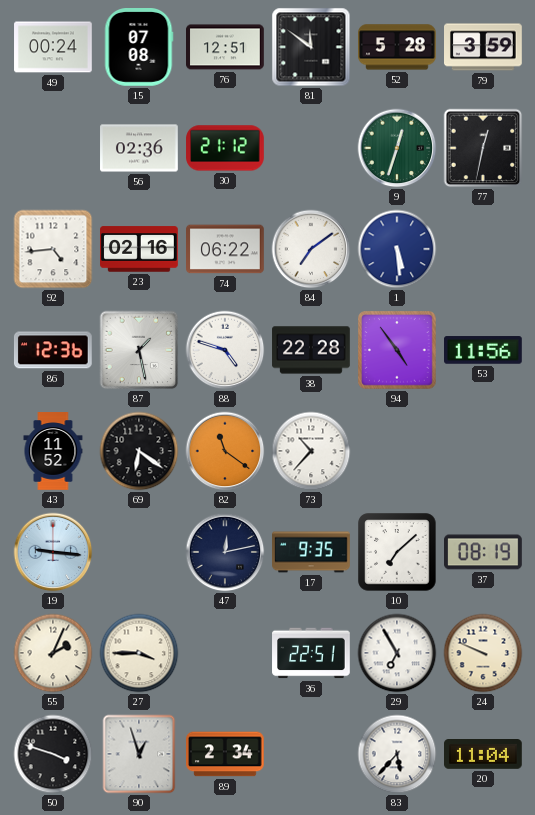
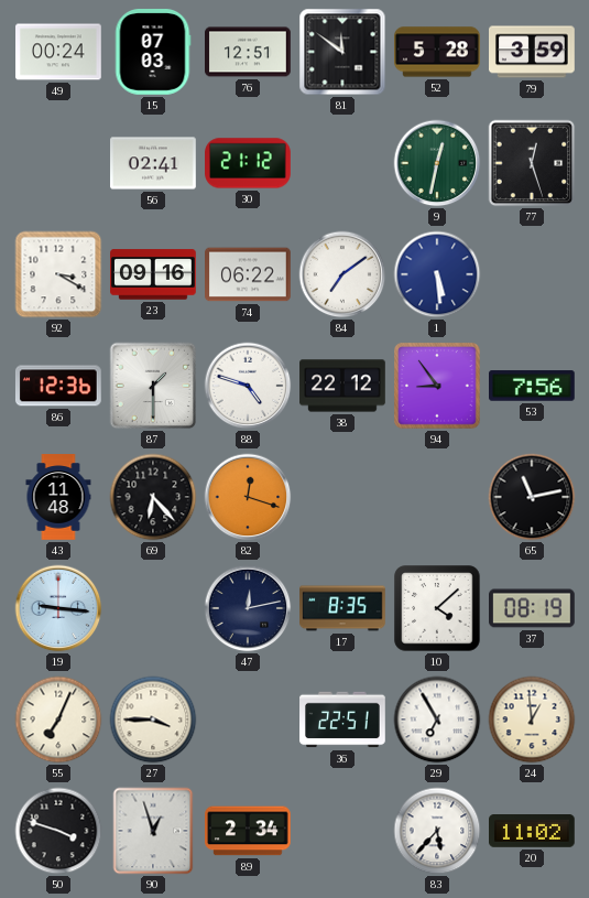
15: 07:08 -> 07:03 (153, 53)
56: 02:36 -> 02:41 (153, 163)
9: 12:33 -> 12:32 (437, 163)
77: 12:32 -> 12:27 (532, 163)
92: 4:44 -> 3:20 (58, 274)
23: 02:16 -> 09:16 (153, 274)
87: 1:28 -> 1:30 (153, 386)
38: 22:28 -> 22:12 (342, 386)
94: 4:54 -> 8:54 (438, 387)
53: 11:56 -> 7:56 (533, 386)
43: 11:52 -> 11:48 (58, 497)
69: 6:21 -> 6:23 (153, 497)
82: 11:21 -> 12:18 (248, 497)
73: 10:37 -> none (311, 451)
65: none -> 11:13 (532, 497)
17: 9:35 -> 8:35 (342, 608)
10: 7:08 -> 4:08 (437, 608)
55: 2:04 -> 7:04 (58, 720)
24: 9:49 -> 12:59 (532, 720)
20: 11:04 -> 11:02 (533, 832)
